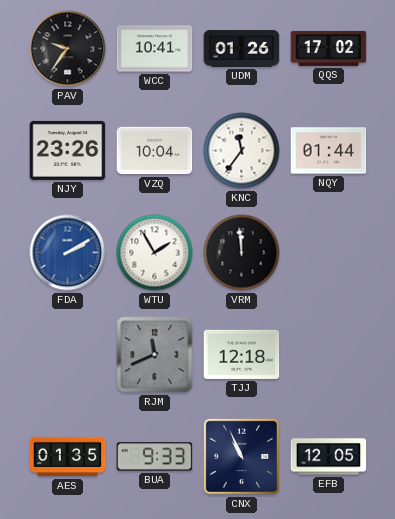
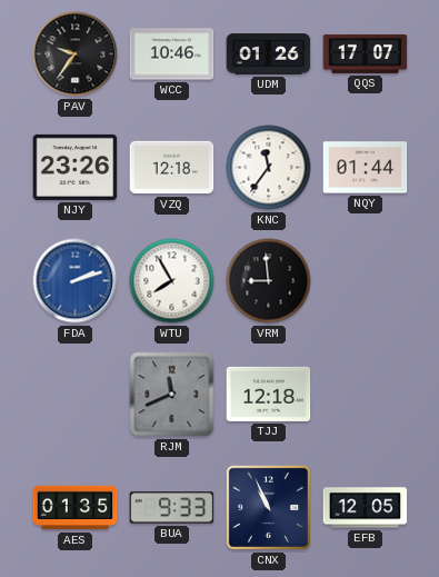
WCC: 10:41 -> 10:46 (172, 54)
QQS: 17:02 -> 17:07 (366, 53)
VZQ: 10:04 -> 12:18 (172, 168)
FDA: 2:10 -> 2:12 (76, 281)
WTU: 1:55 -> 7:55 (172, 281)
VRM: 11:59 -> 8:59 (269, 281)
